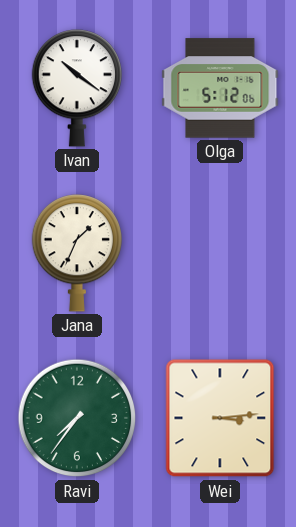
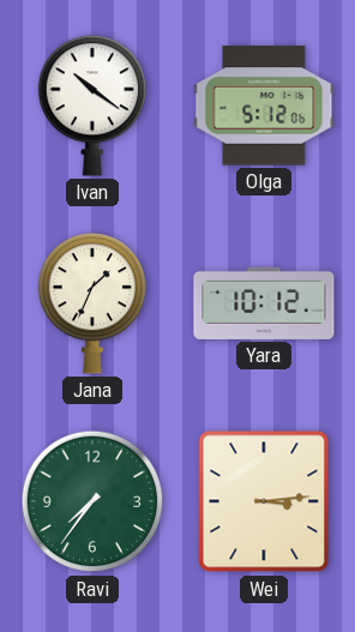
Yara: none -> 10:12 (264, 303)
